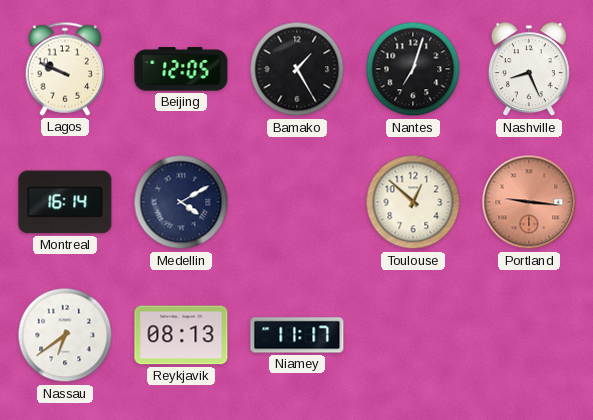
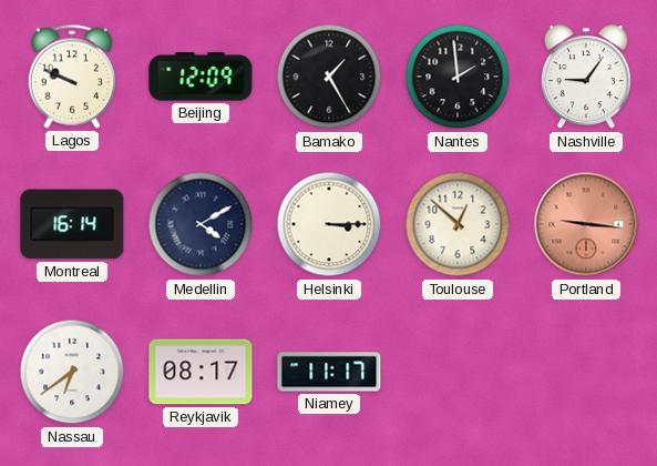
Beijing: 12:05 -> 12:09 (201, 77)
Nantes: 7:03 -> 1:59 (458, 77)
Nashville: 8:26 -> 9:06 (586, 78)
Helsinki: none -> 3:15 (329, 224)
Reykjavik: 08:13 -> 08:17 (201, 372)
